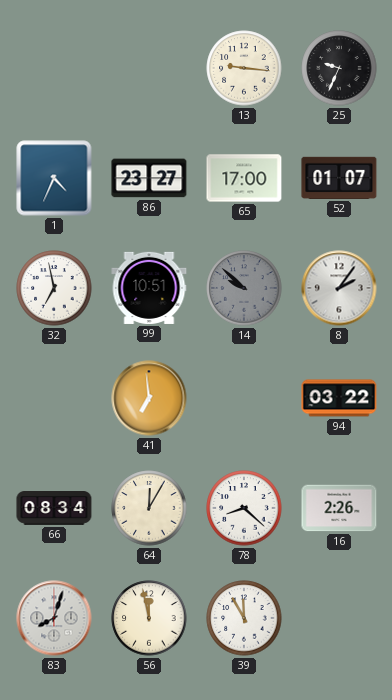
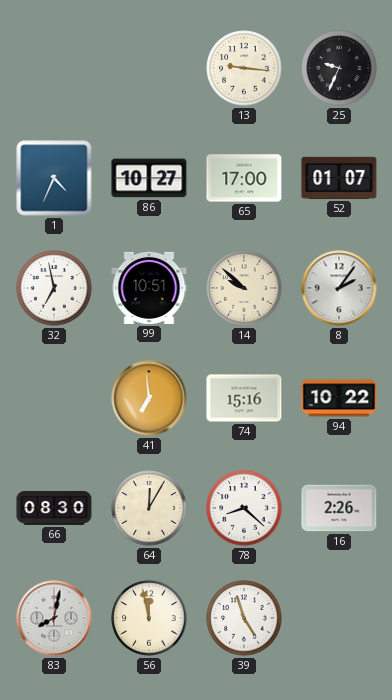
86: 23:27 -> 10:27 (149, 178)
14 dial: grey -> cream (244, 288)
74: none -> 15:16 (244, 398)
94: 03:22 -> 10:22 (339, 398)
66: 08:34 -> 08:30 (54, 509)
83: 8:03 -> 8:02 (54, 618)
39: 11:55 -> 4:57 (244, 618)
